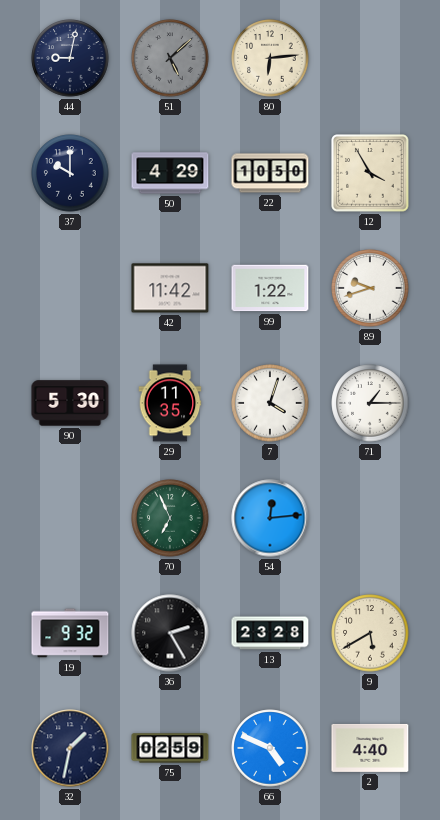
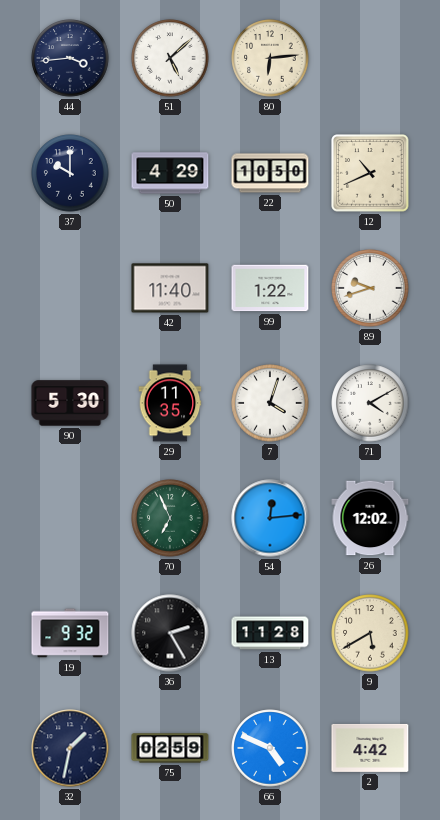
44: 9:02 -> 3:44 (70, 58)
51 dial: grey -> white (170, 58)
12: 3:55 -> 10:41 (370, 173)
42: 11:42 -> 11:40 (170, 288)
71: 1:15 -> 4:10 (370, 403)
26: none -> 12:02 (370, 518)
13: 23:28 -> 11:28 (270, 633)
2: 4:40 -> 4:42 (370, 748)
